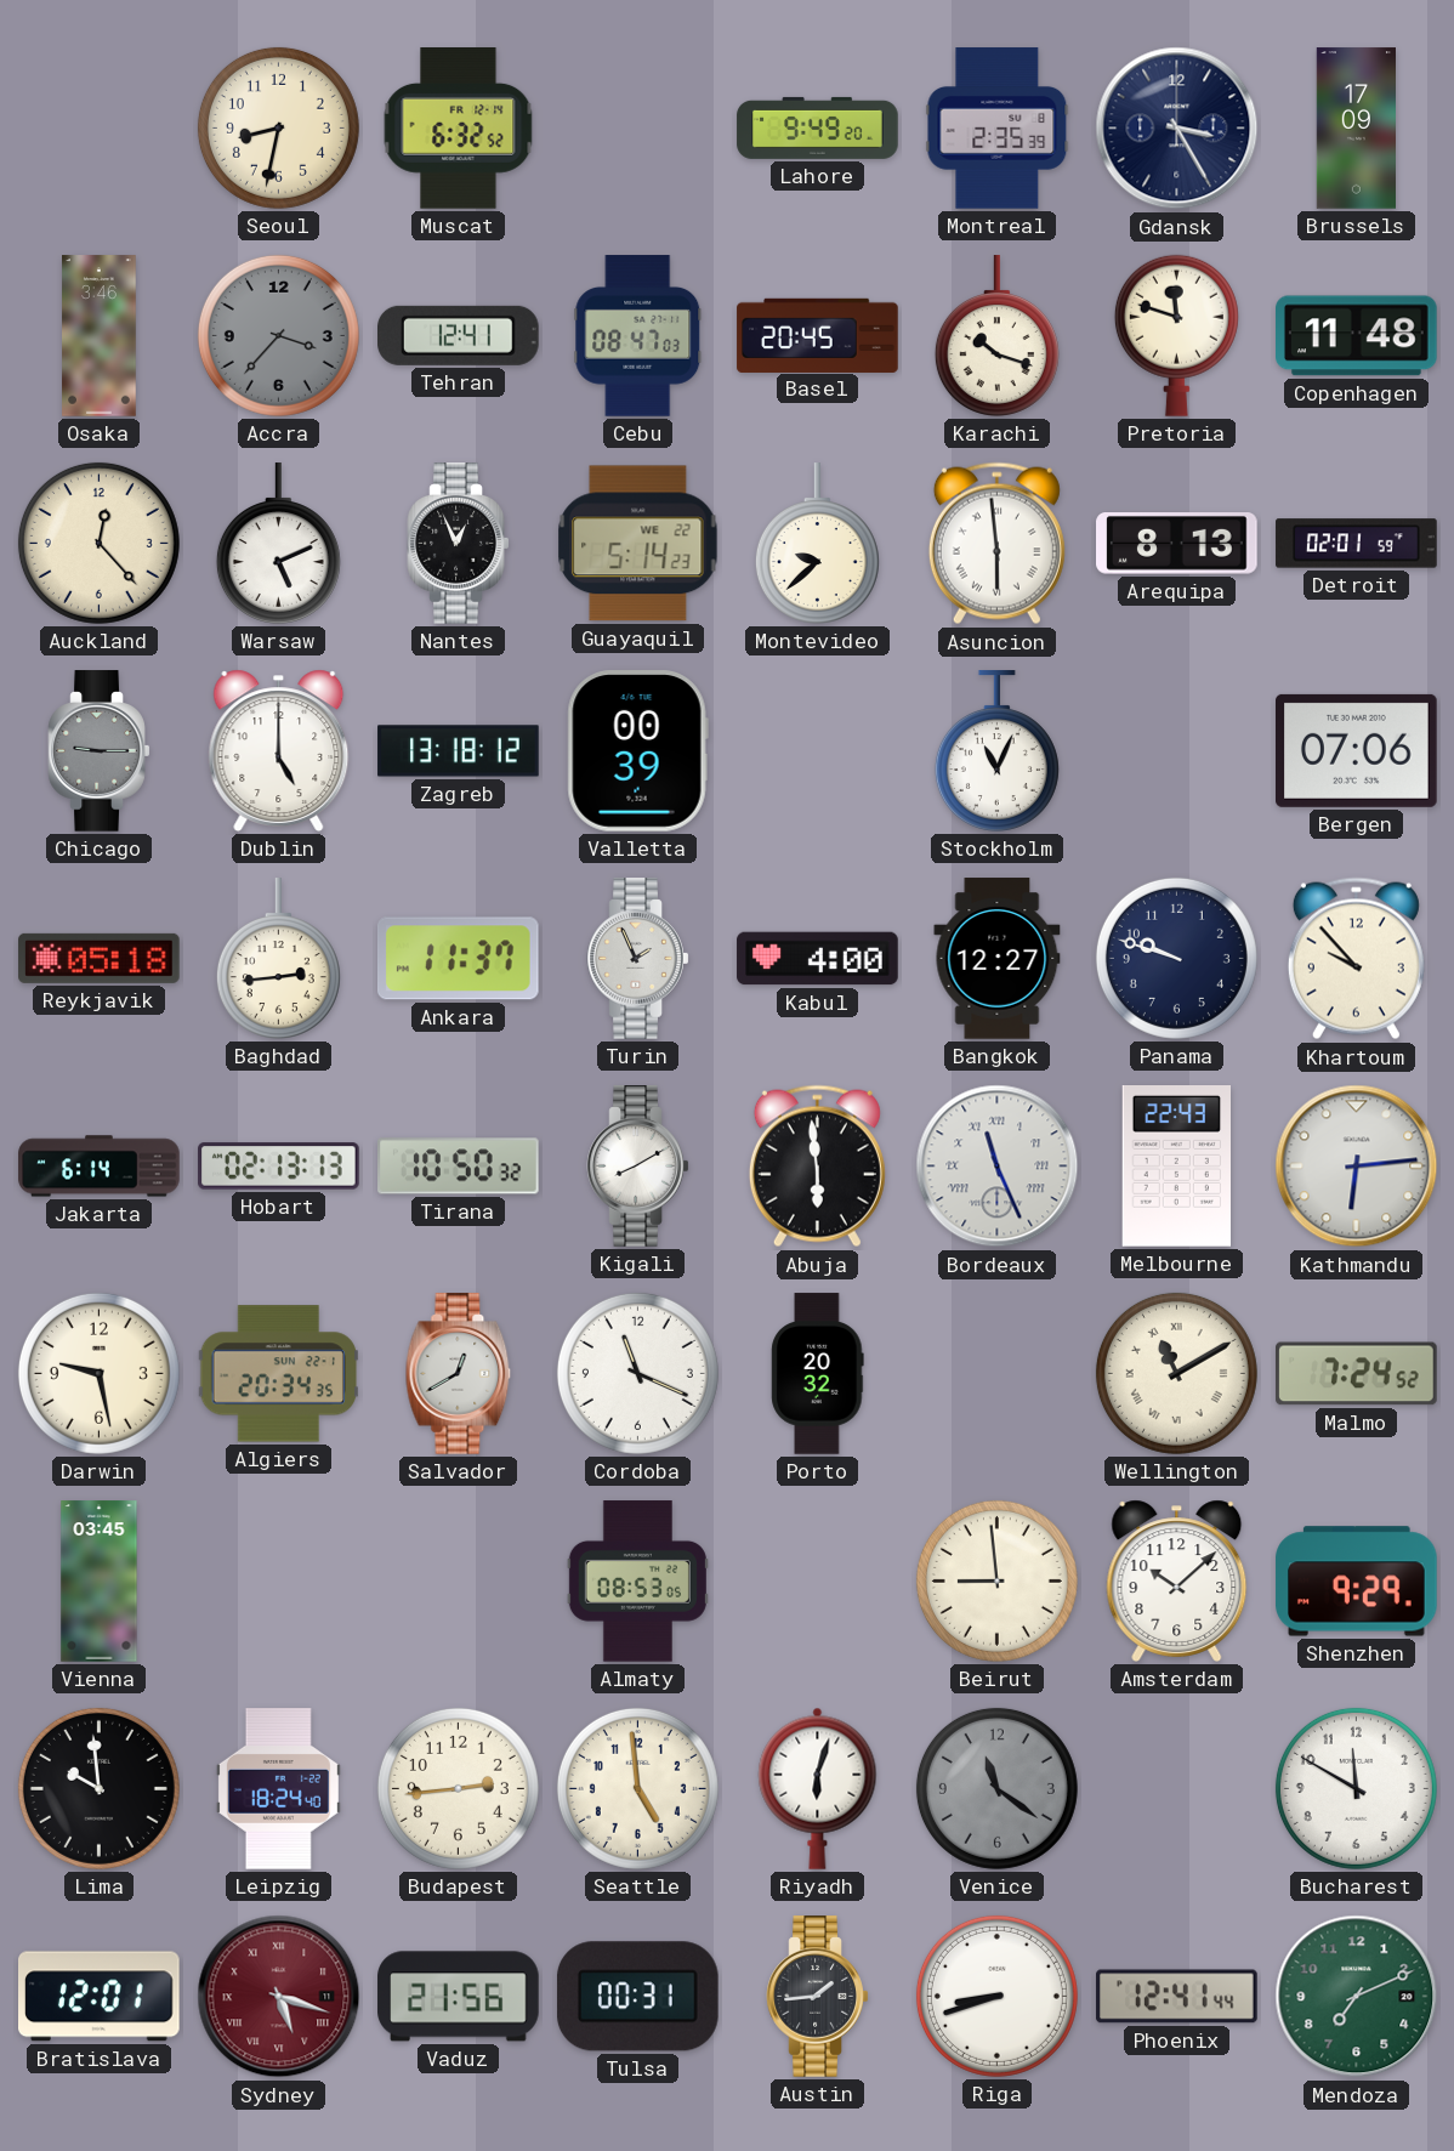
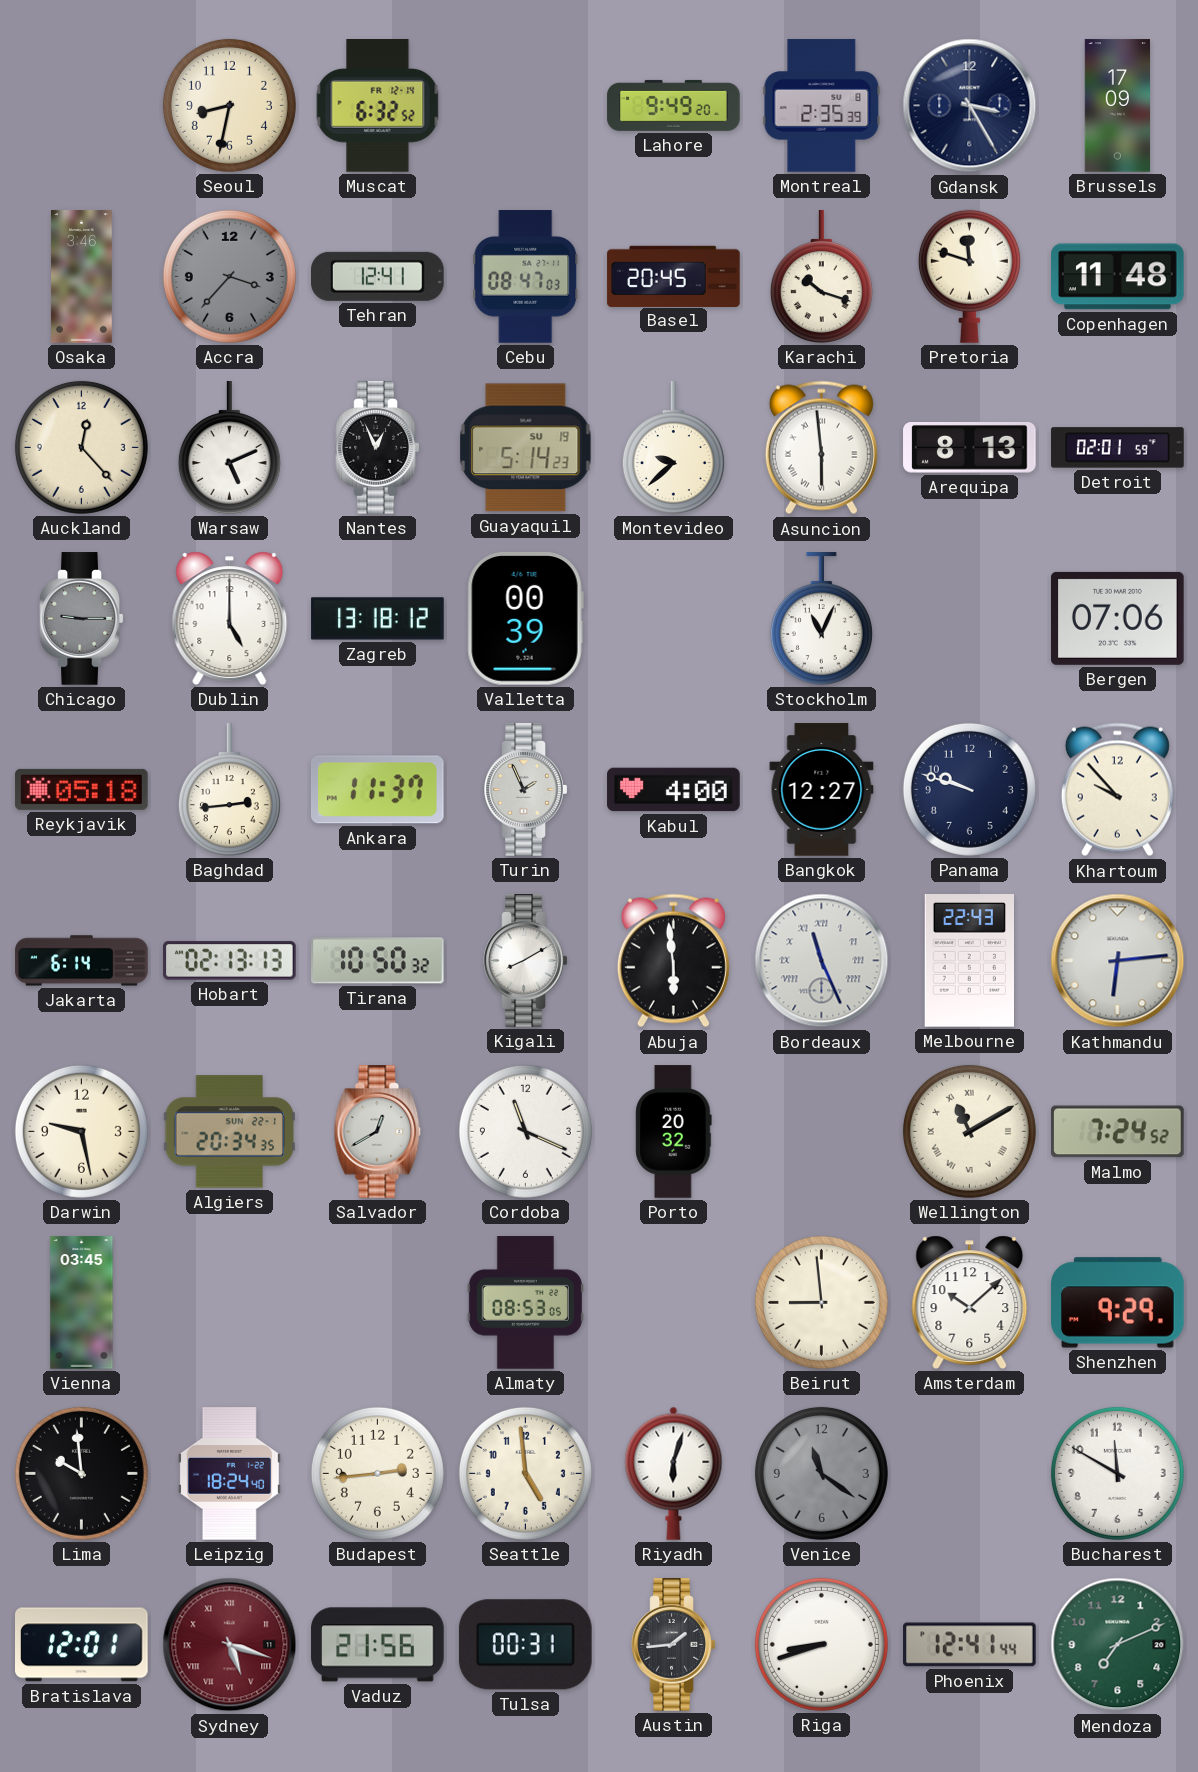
Guayaquil date: WE 22 -> SU 19 (526, 448)
